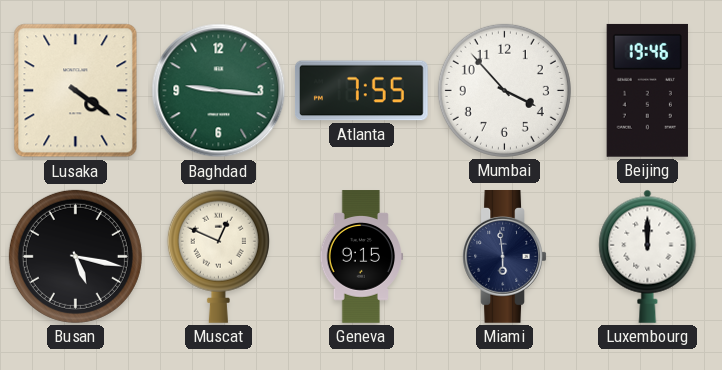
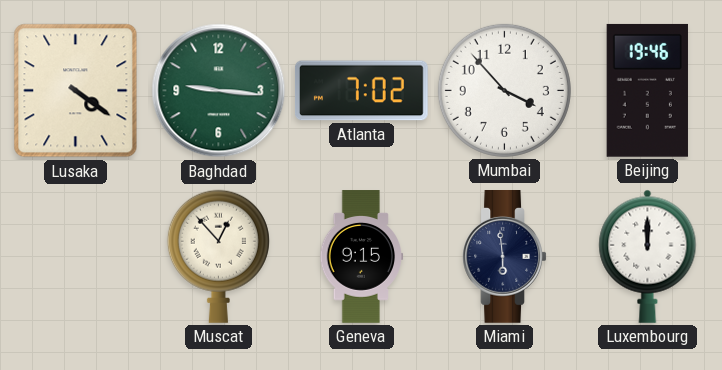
Atlanta: 7:55 -> 7:02 (361, 91)
Busan: 5:17 -> none (75, 256)
Muscat: 12:49 -> 12:53 (218, 256)
